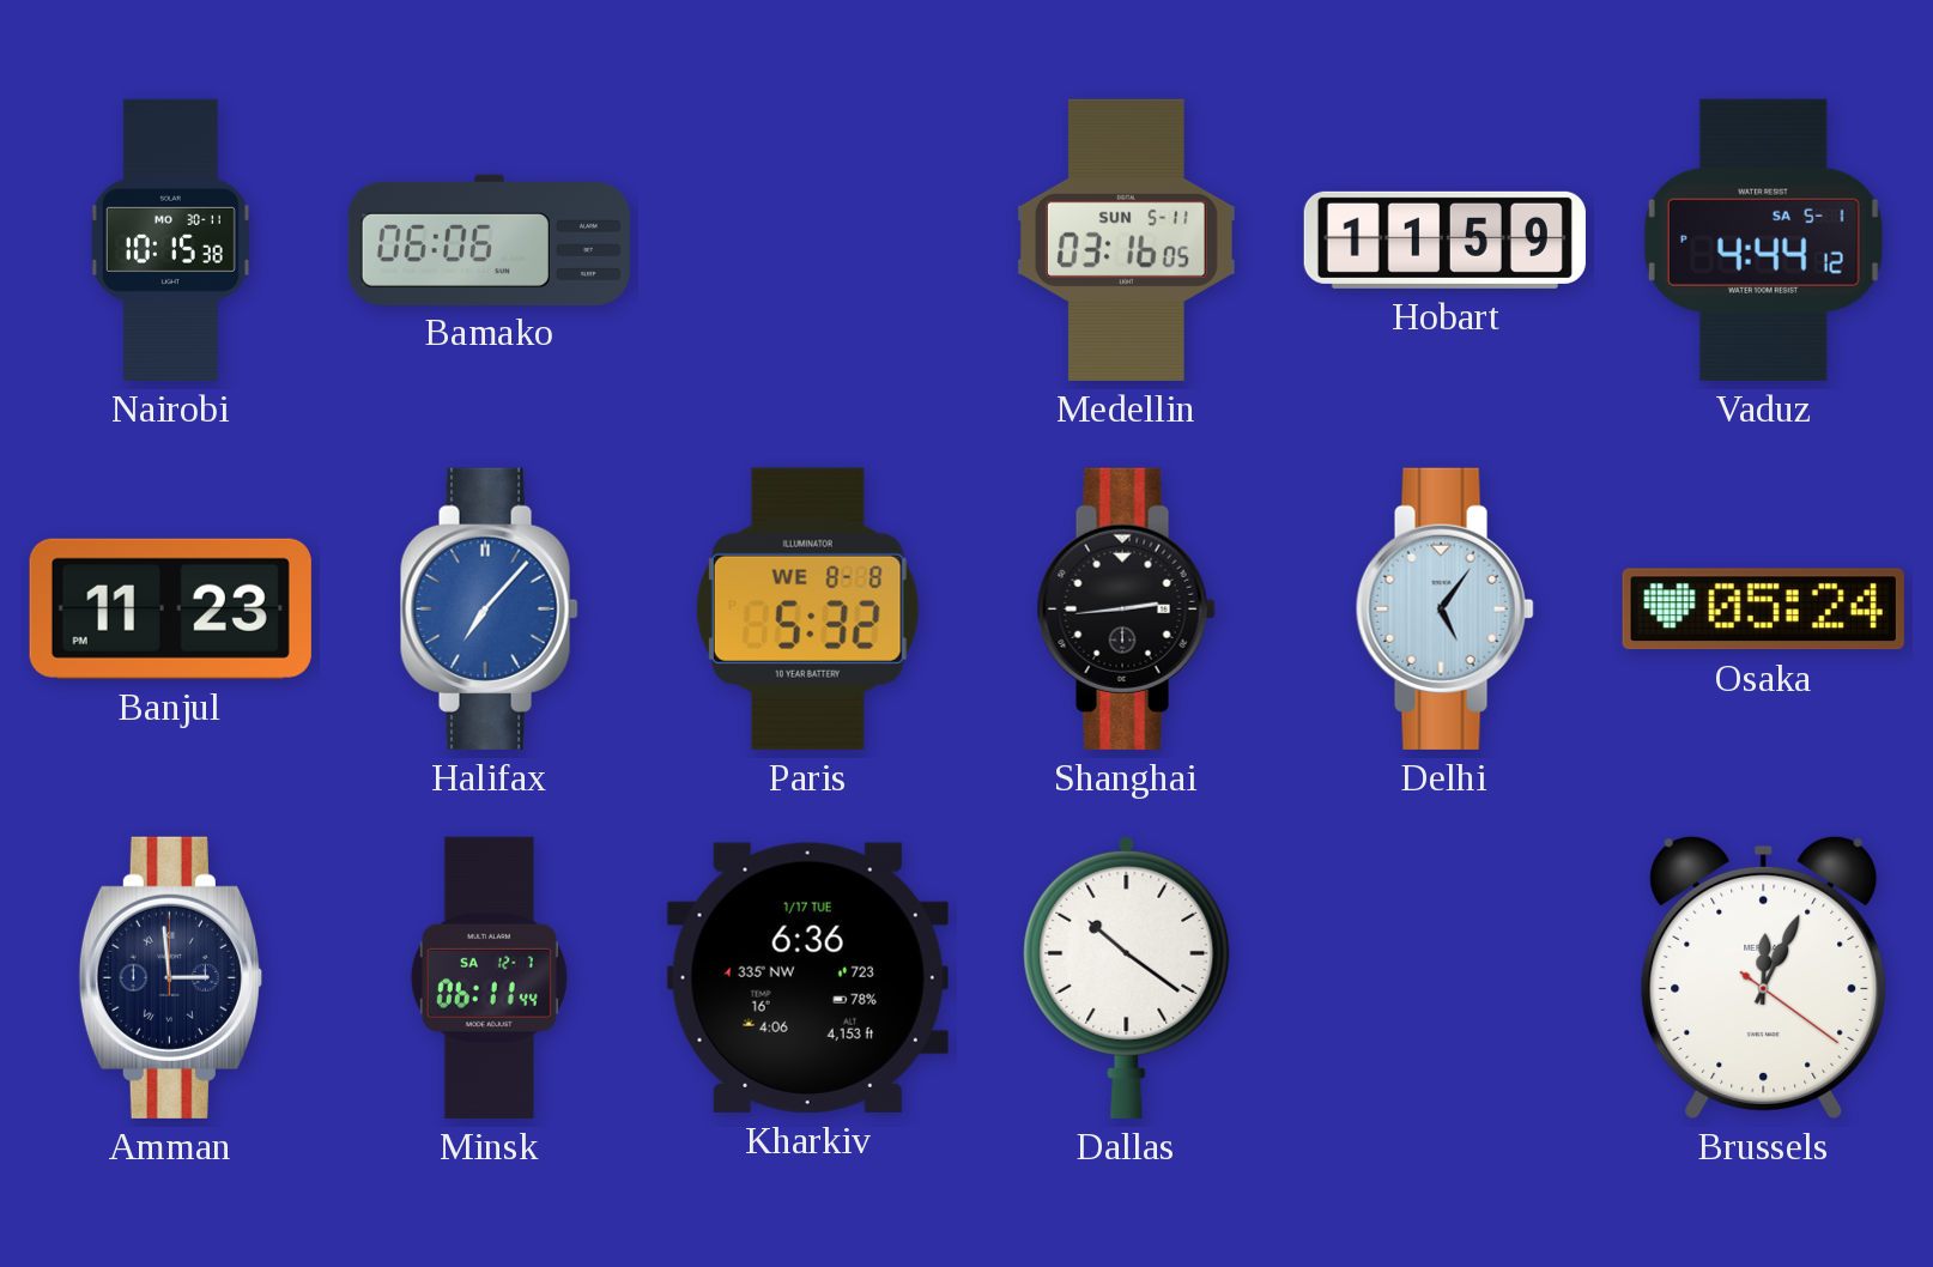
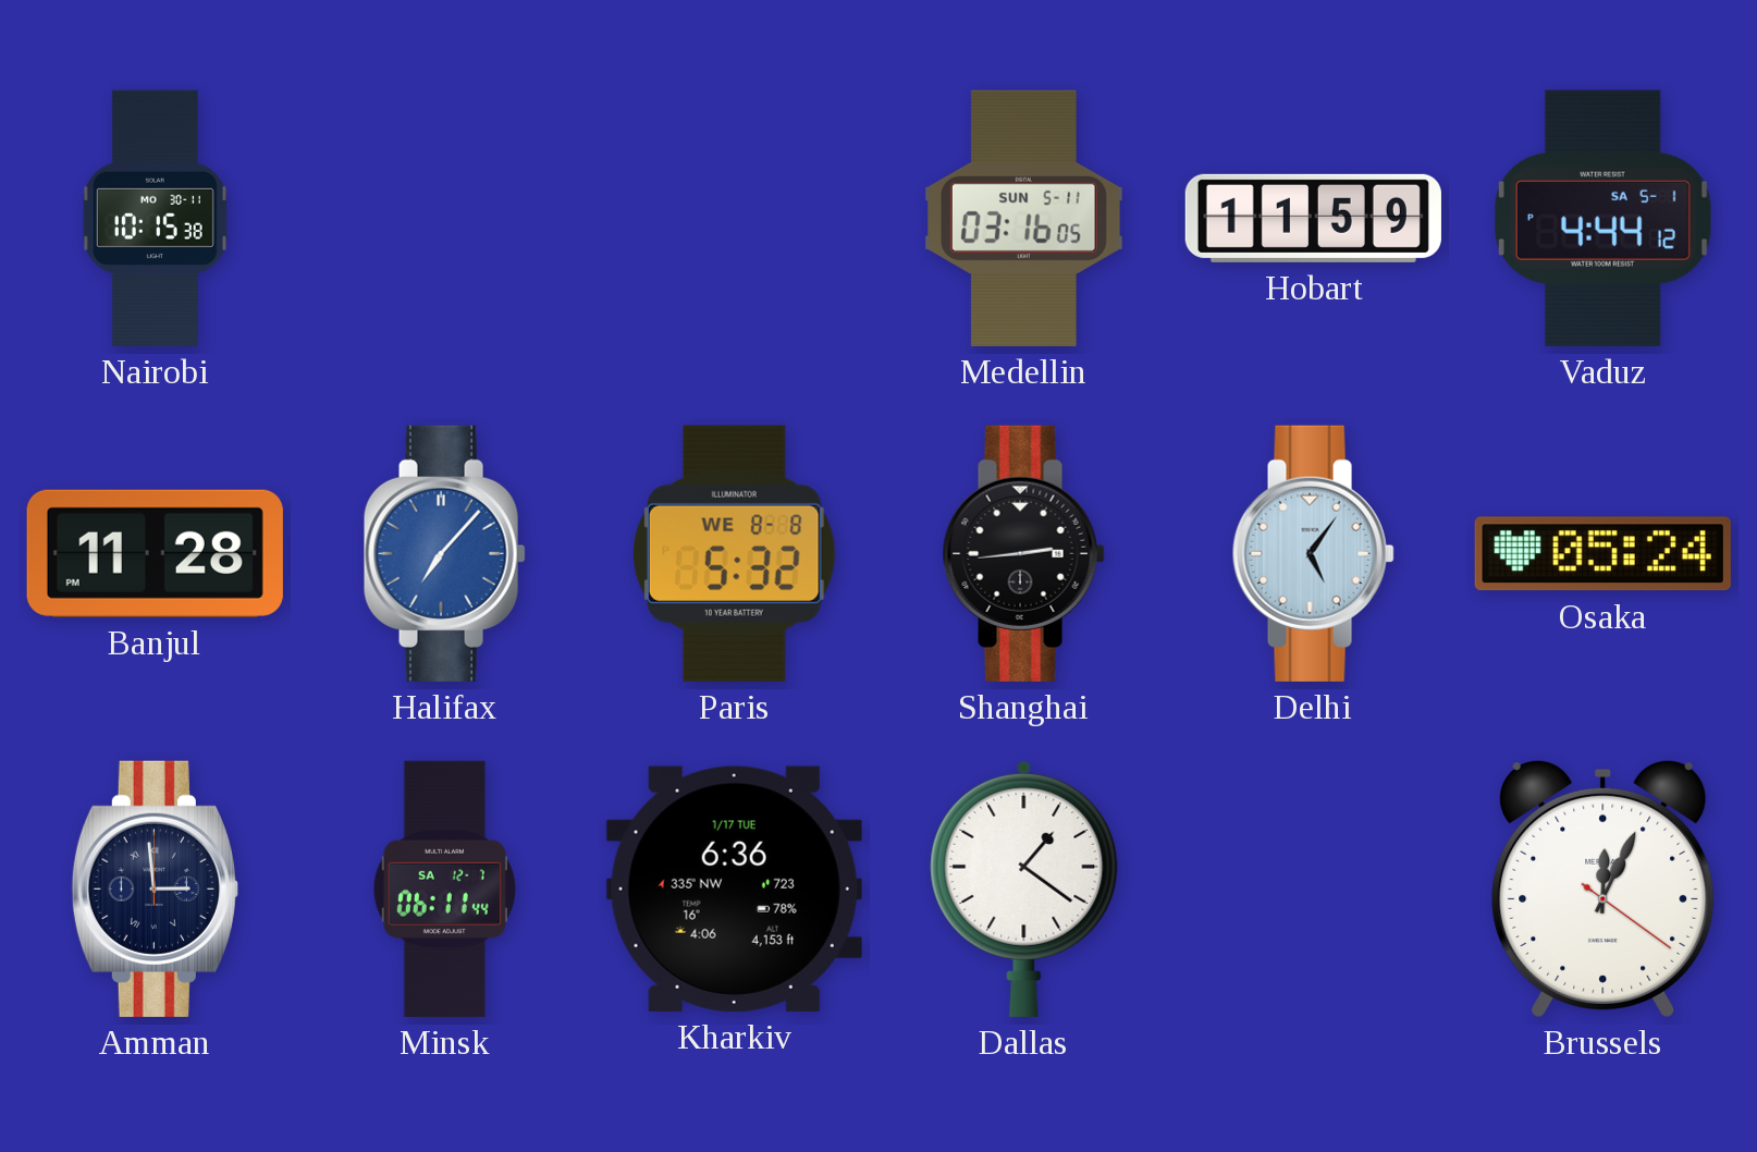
Bamako: 06:06 -> none (489, 240)
Banjul: 11:23 -> 11:28 (155, 553)
Dallas: 10:21 -> 1:21 (1024, 888)
